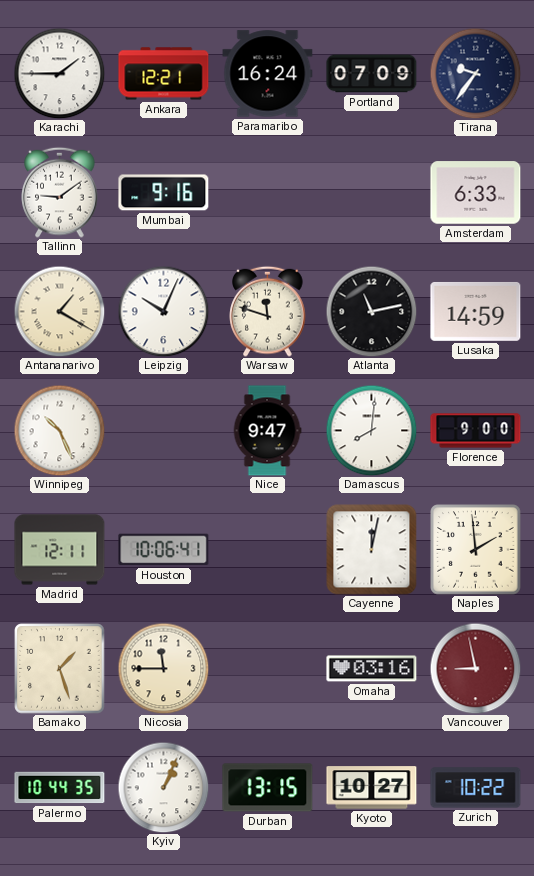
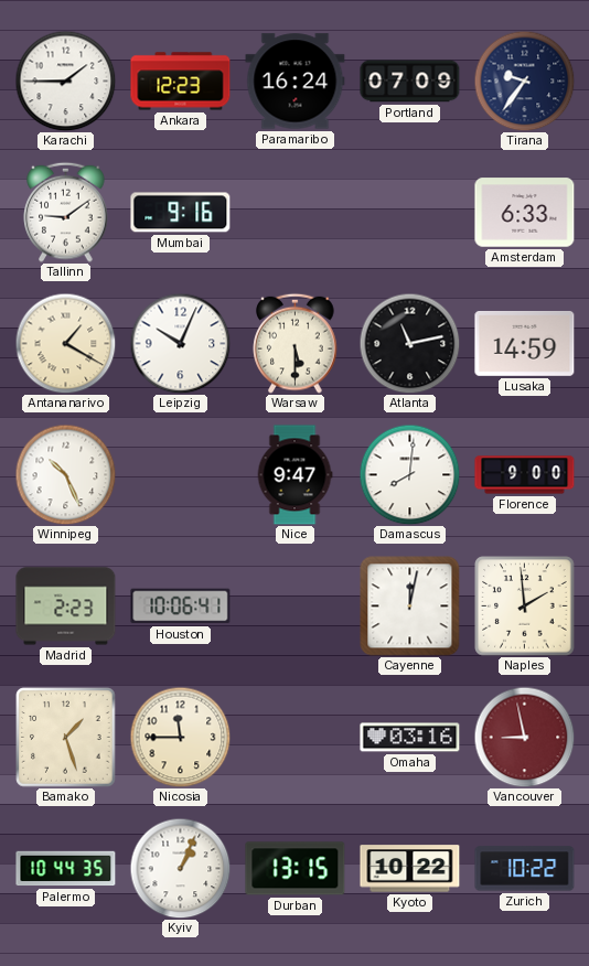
Ankara: 12:21 -> 12:23 (181, 82)
Warsaw: 11:48 -> 5:30 (296, 343)
Madrid: 12:11 -> 2:23 (66, 607)
Kyoto: 10:27 -> 10:22 (410, 869)
